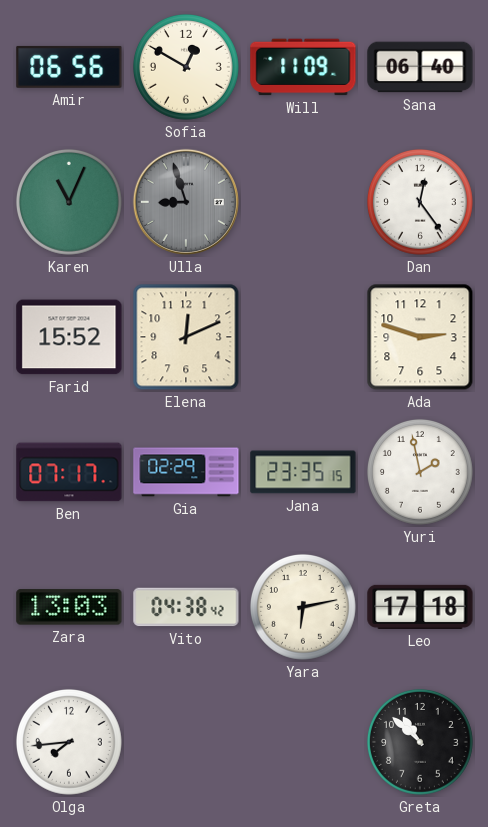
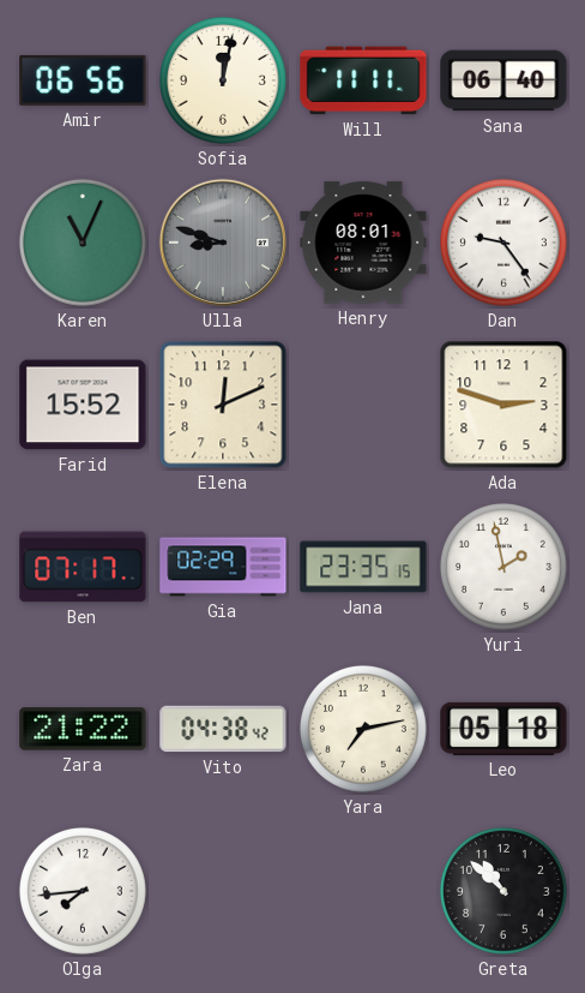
Sofia: 12:50 -> 12:02 (223, 80)
Will: 11:09 -> 11:11 (363, 80)
Ulla: 8:57 -> 8:48 (223, 243)
Henry: none -> 08:01 (363, 243)
Dan: 12:24 -> 9:24 (503, 243)
Zara: 13:03 -> 21:22 (83, 729)
Yara: 6:13 -> 7:13 (363, 729)
Leo: 17:18 -> 05:18 (503, 729)
